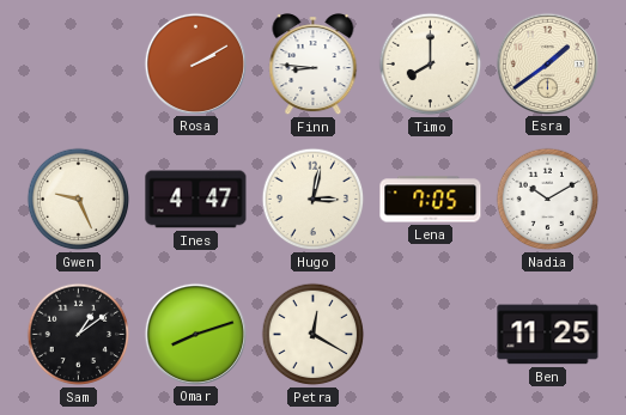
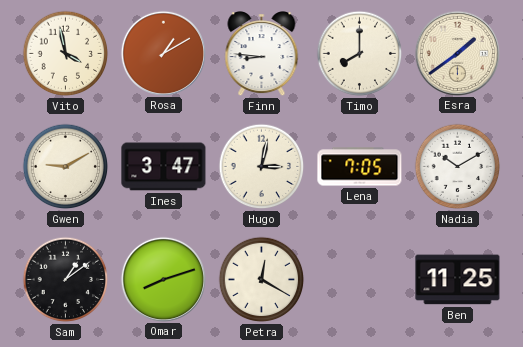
Vito: none -> 3:58 (66, 54)
Rosa: 2:10 -> 1:10 (163, 53)
Gwen: 9:26 -> 9:10 (66, 167)
Ines: 4:47 -> 3:47 (164, 167)
